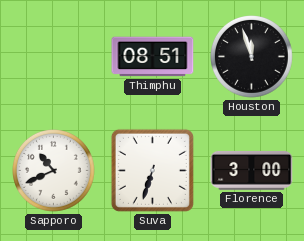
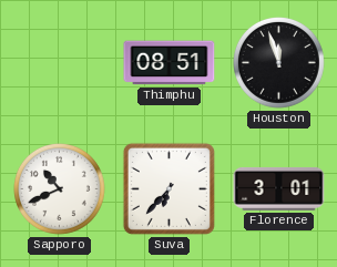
Suva: 6:33 -> 6:37 (168, 188)
Florence: 3:00 -> 3:01 (279, 188)
